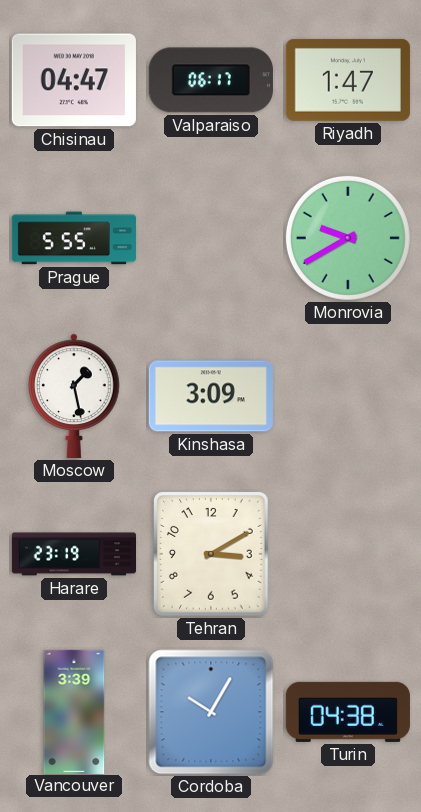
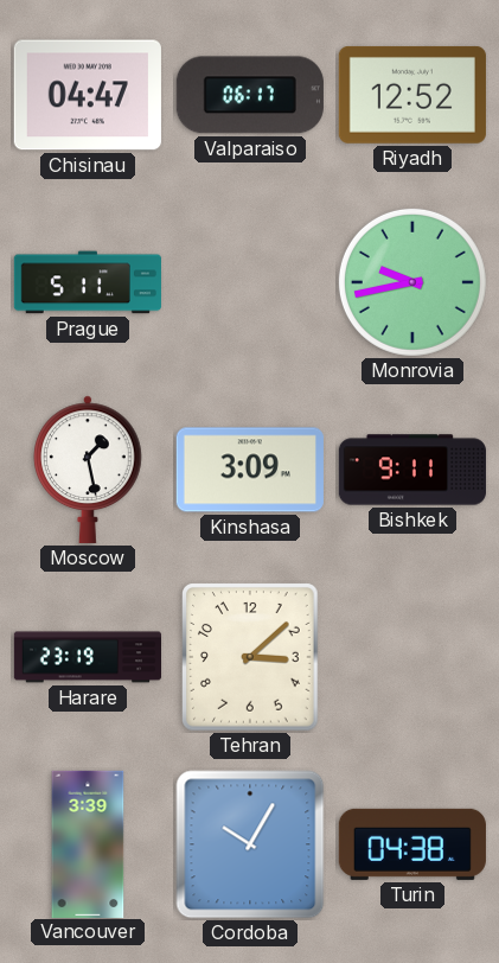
Riyadh: 1:47 -> 12:52 (412, 95)
Prague: 5:55 -> 5:11 (88, 282)
Monrovia: 9:40 -> 9:43 (412, 282)
Bishkek: none -> 9:11 (411, 470)
Tehran: 3:10 -> 3:08 (250, 657)
